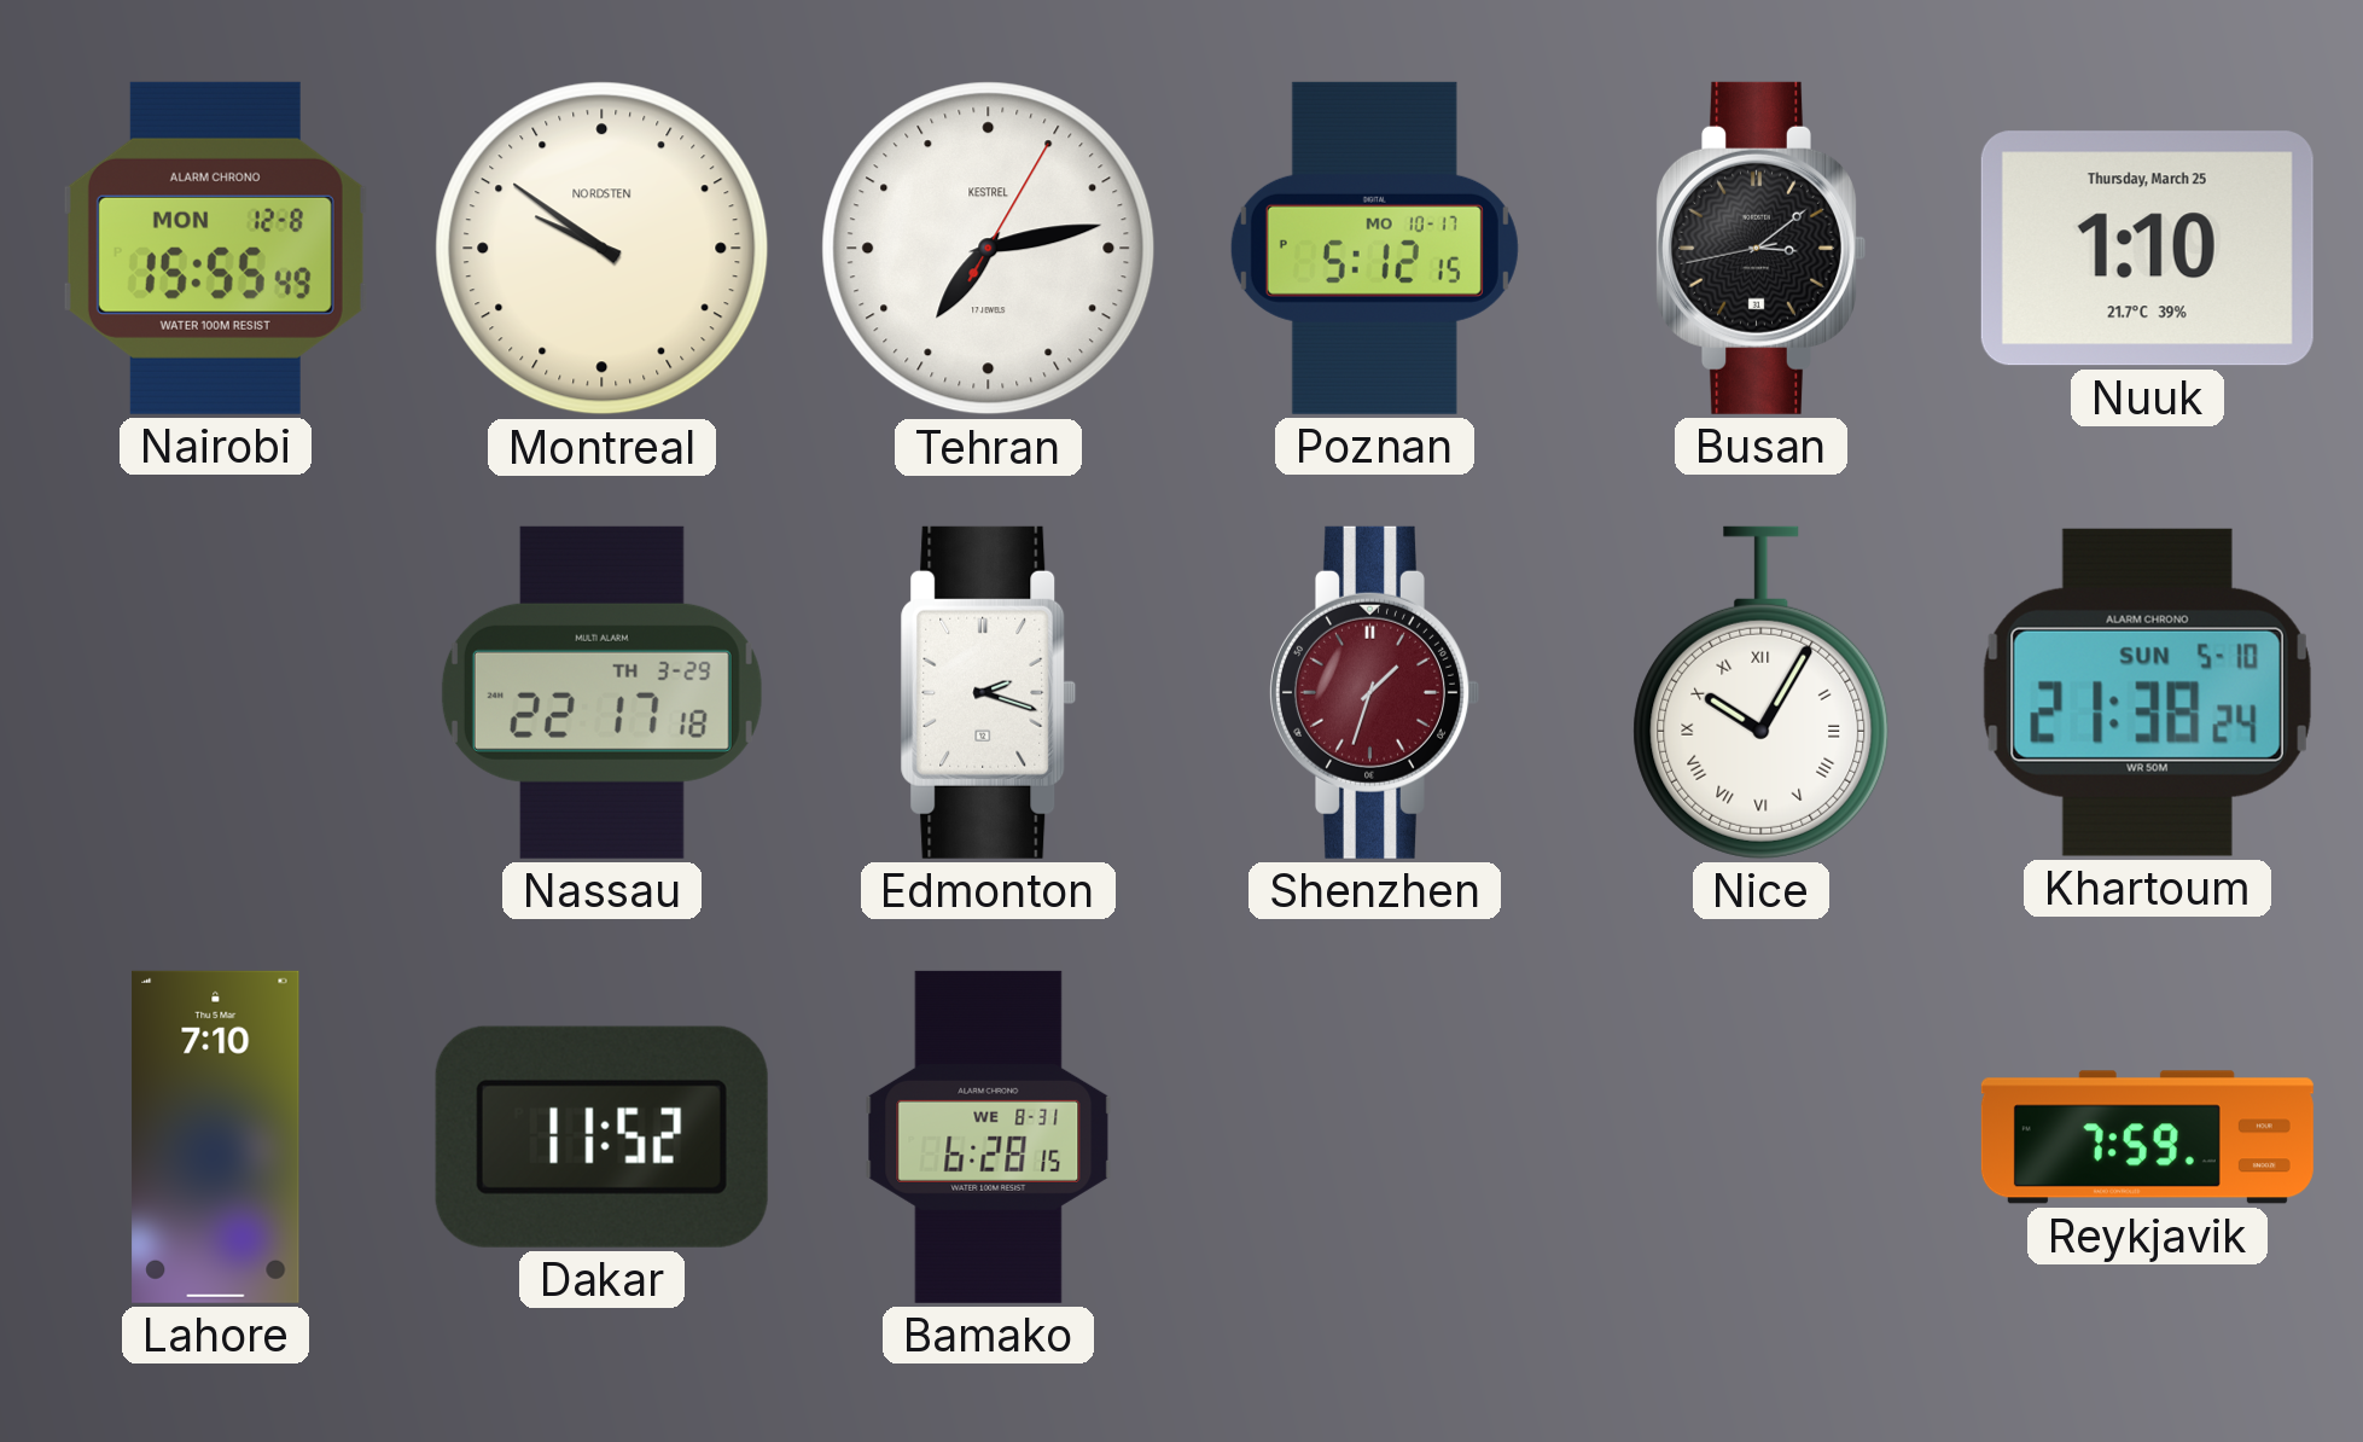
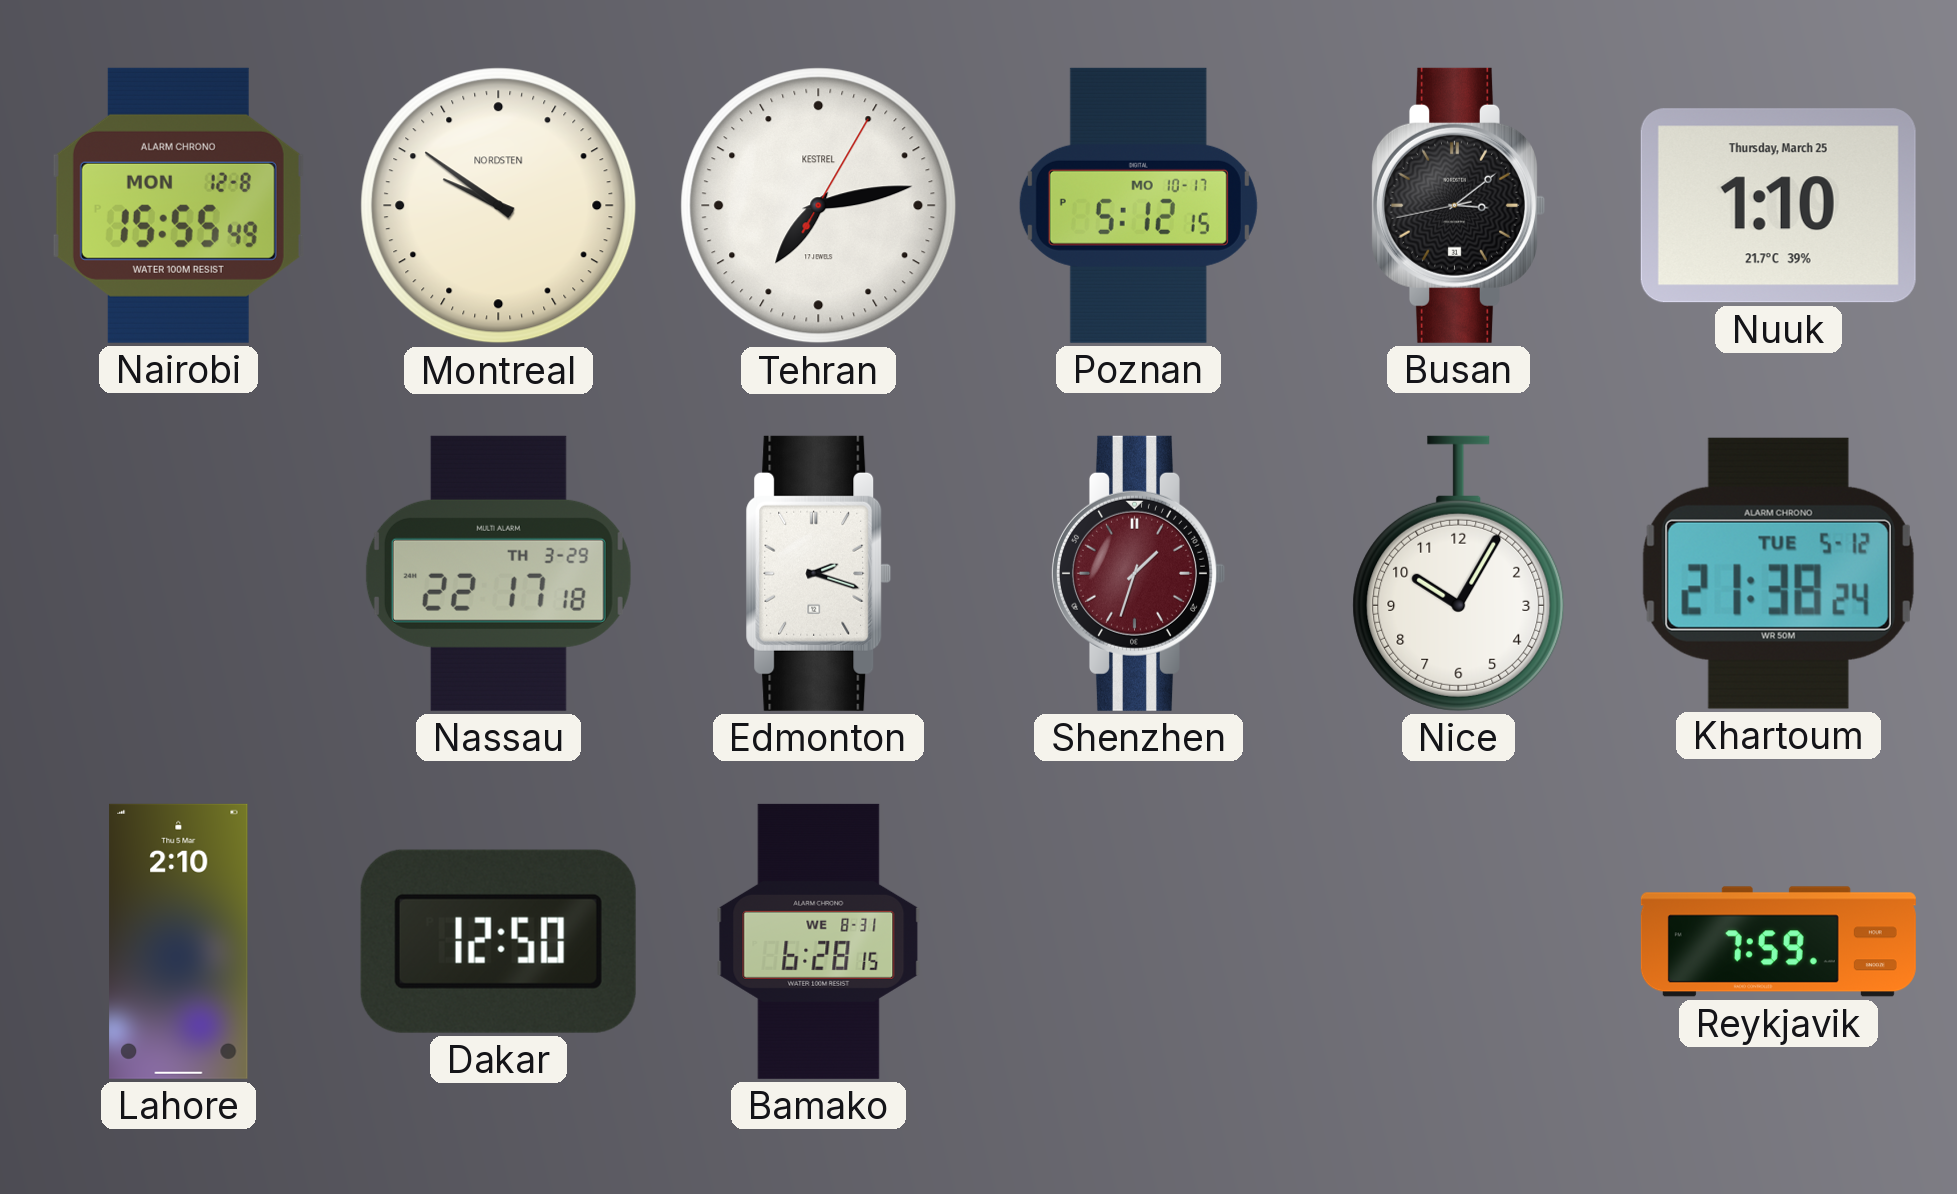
Nice numerals: Roman -> Arabic (1459, 573)
Khartoum date: SUN 5-10 -> TUE 5-12 (1778, 573)
Lahore: 7:10 -> 2:10 (179, 941)
Dakar: 11:52 -> 12:50 (498, 941)
